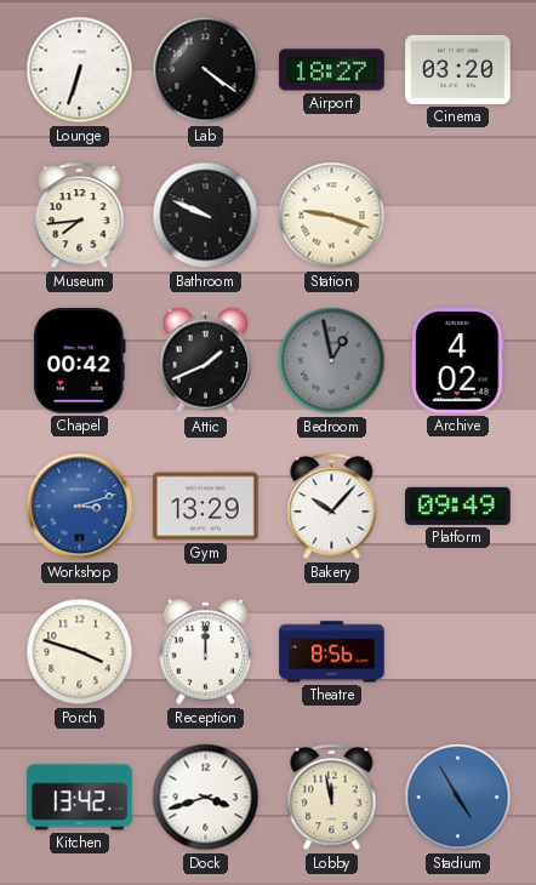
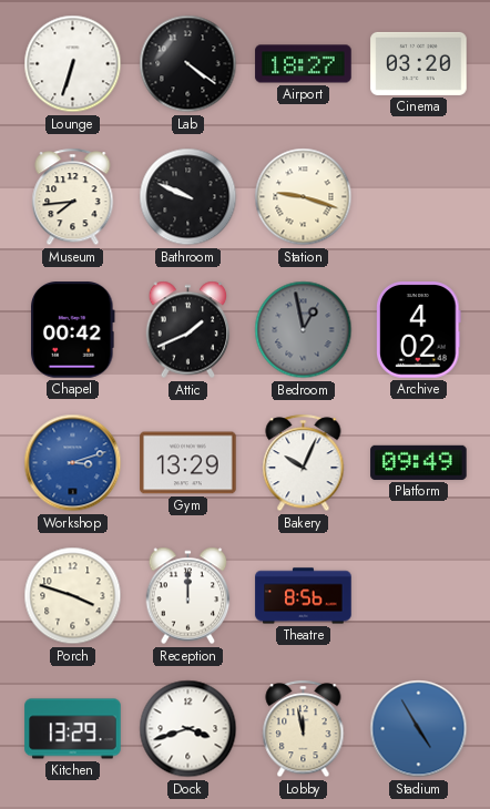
Bakery: 10:07 -> 10:04 (304, 463)
Kitchen: 13:42 -> 13:29 (73, 729)
